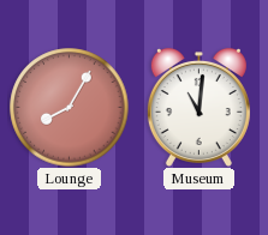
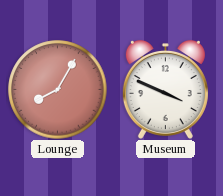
Museum: 11:01 -> 3:49 (165, 89)
